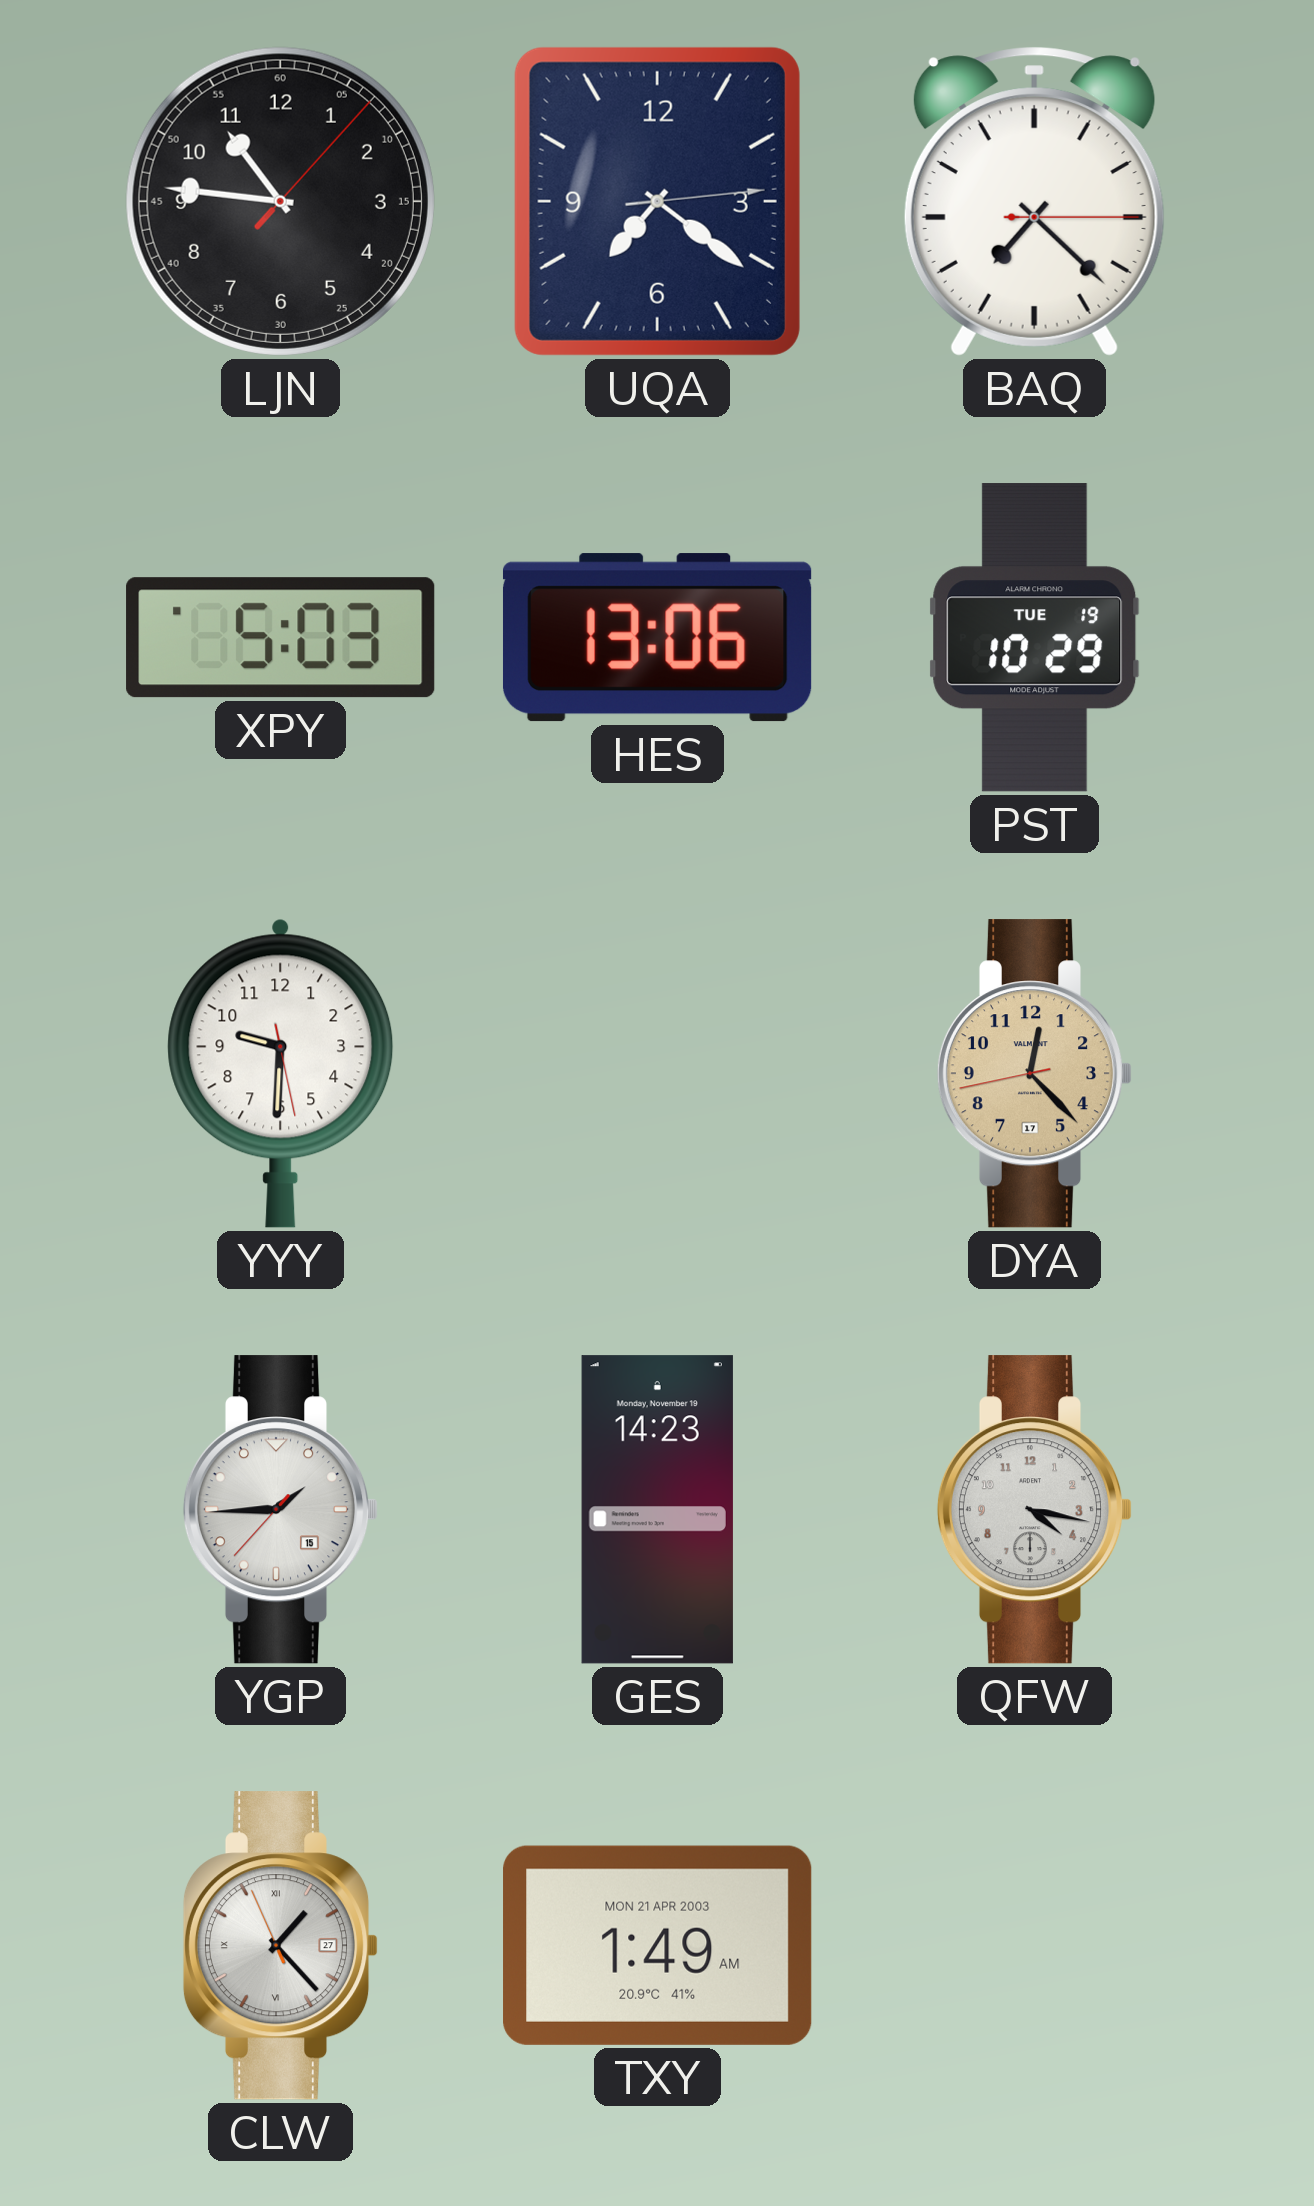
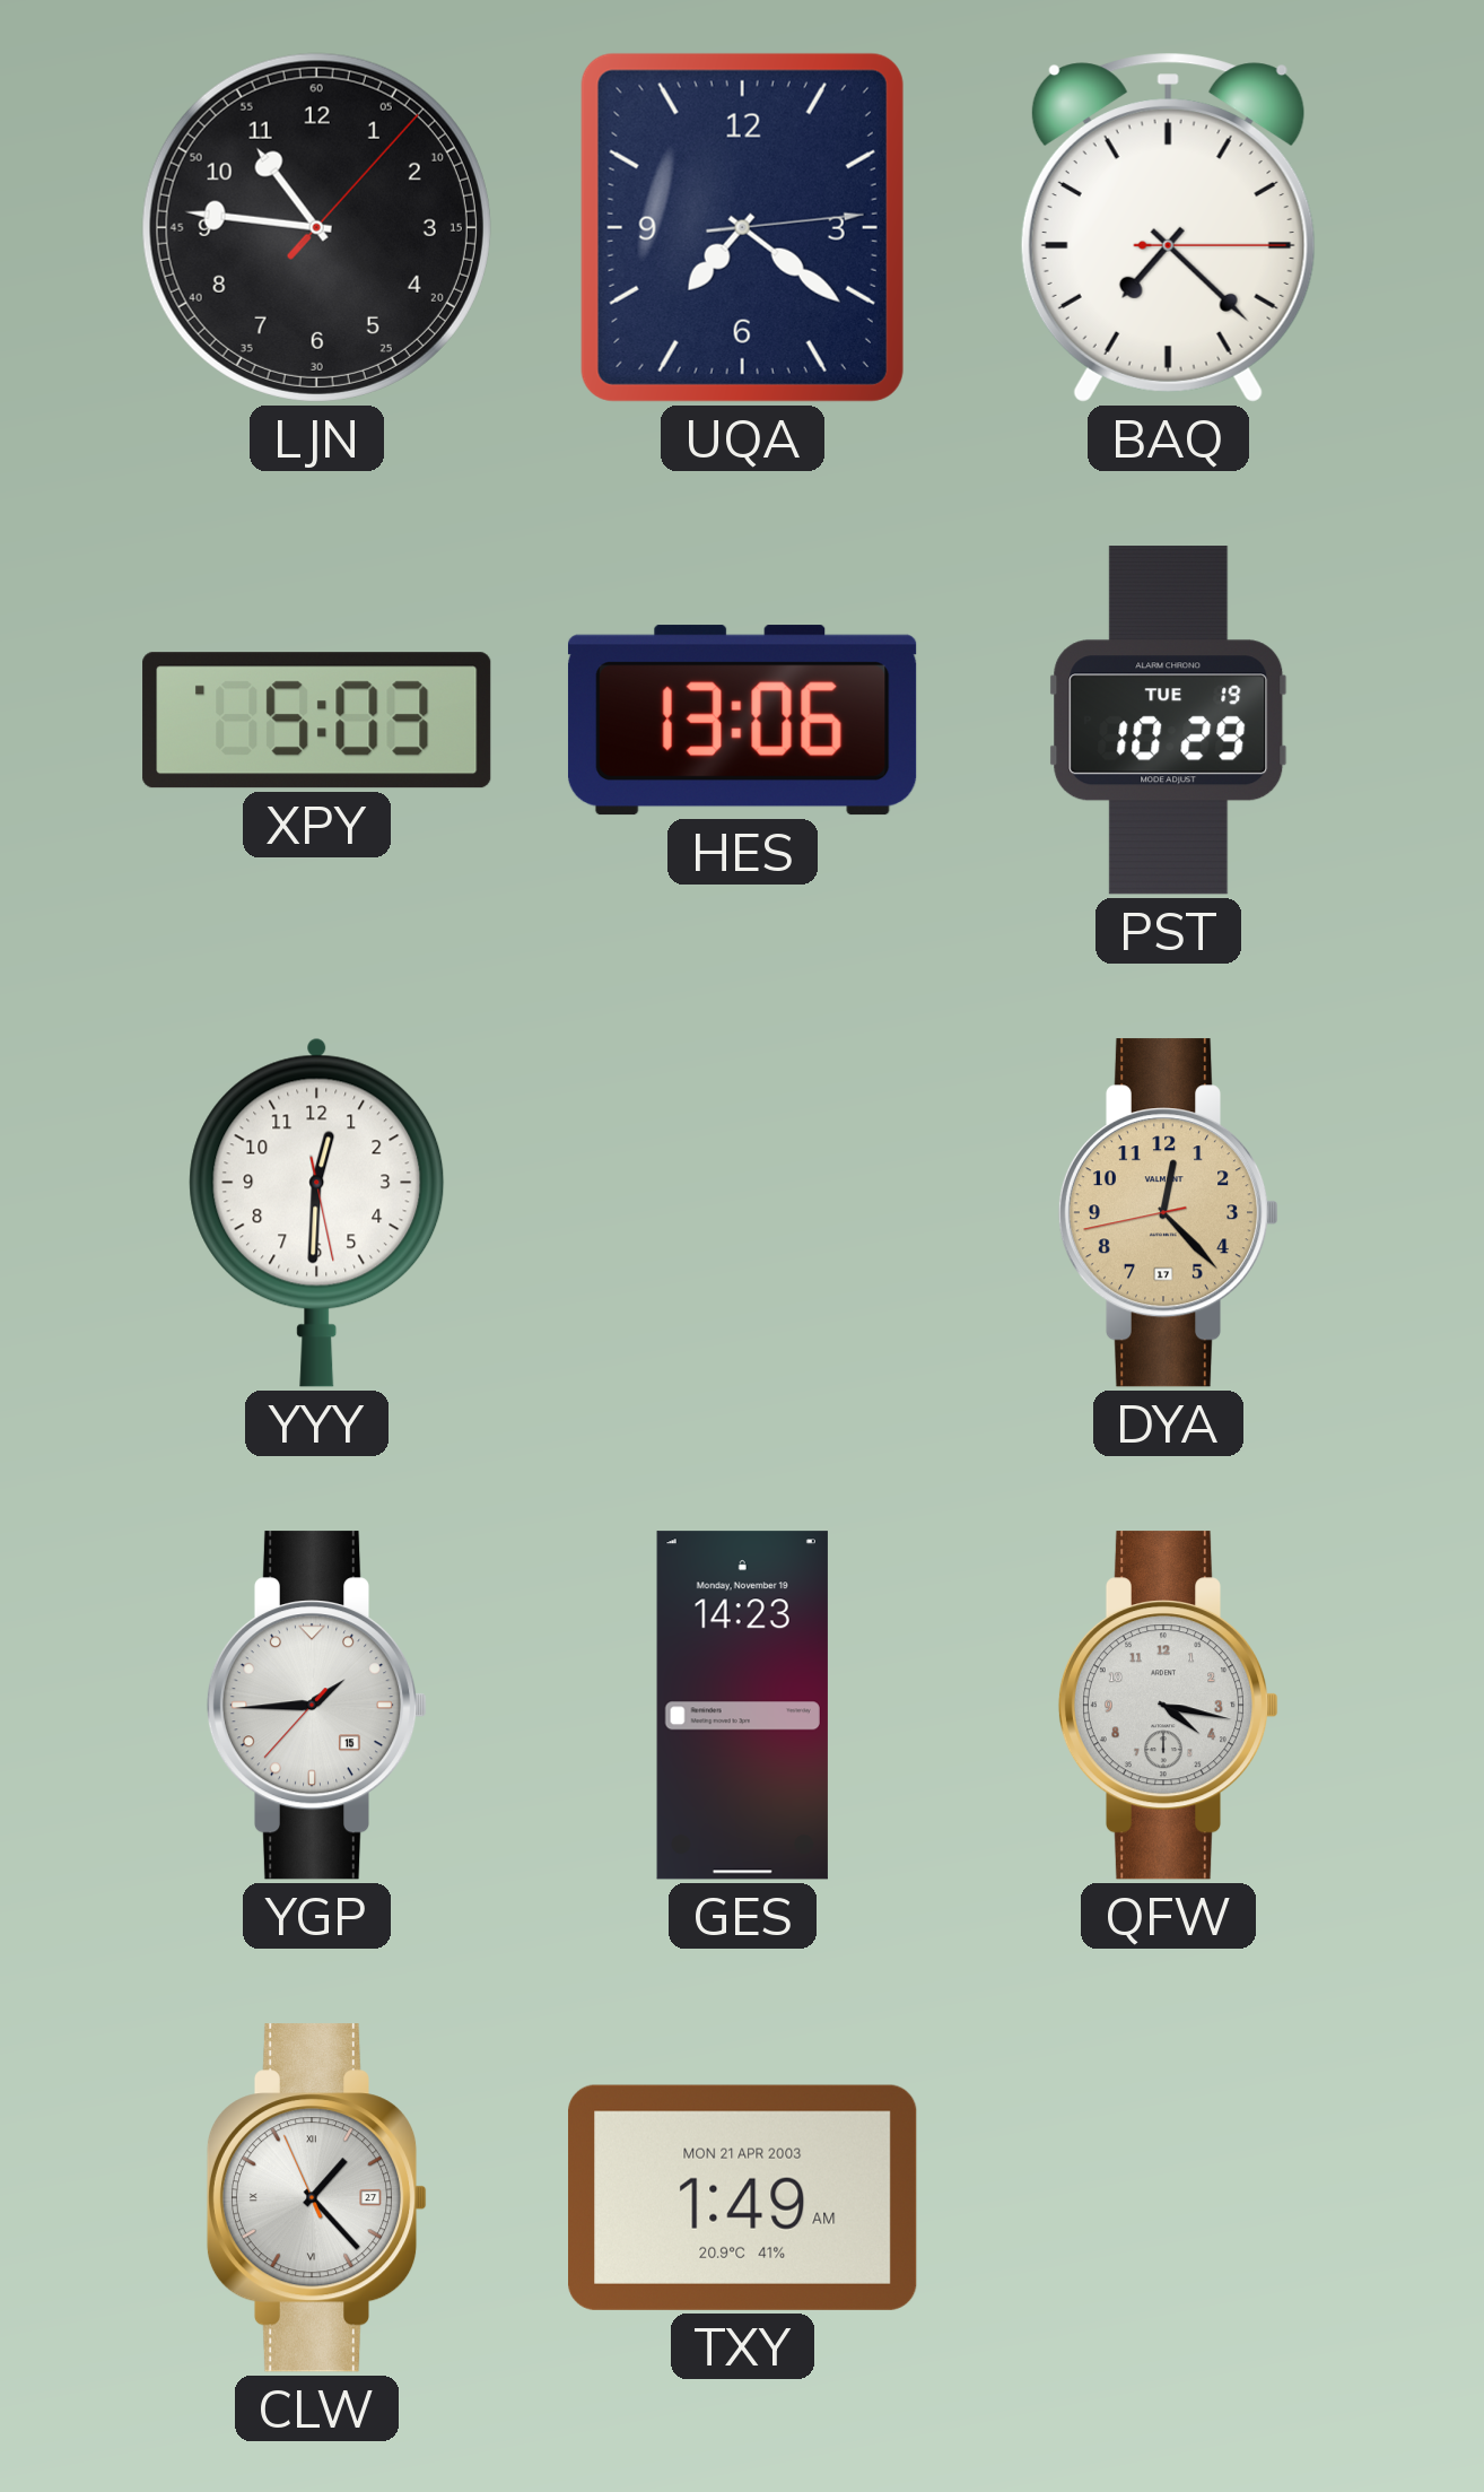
YYY: 9:30 -> 12:30 (317, 1212)
